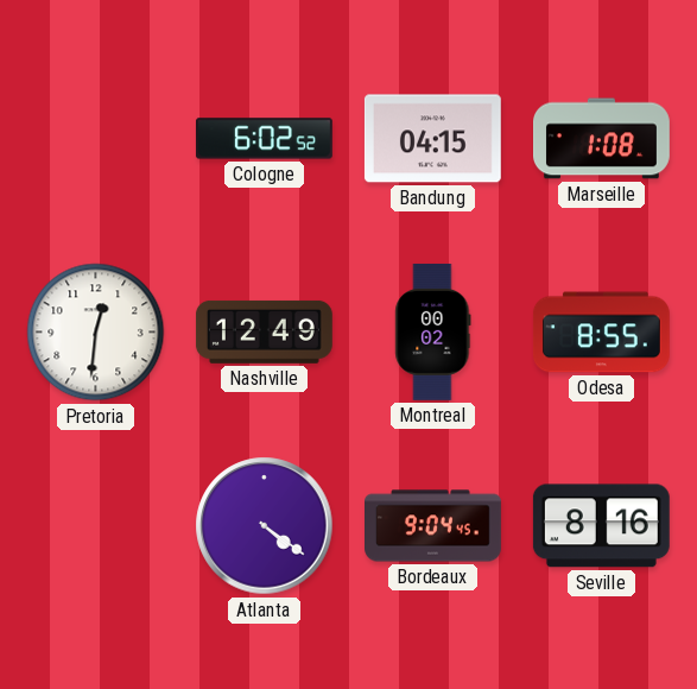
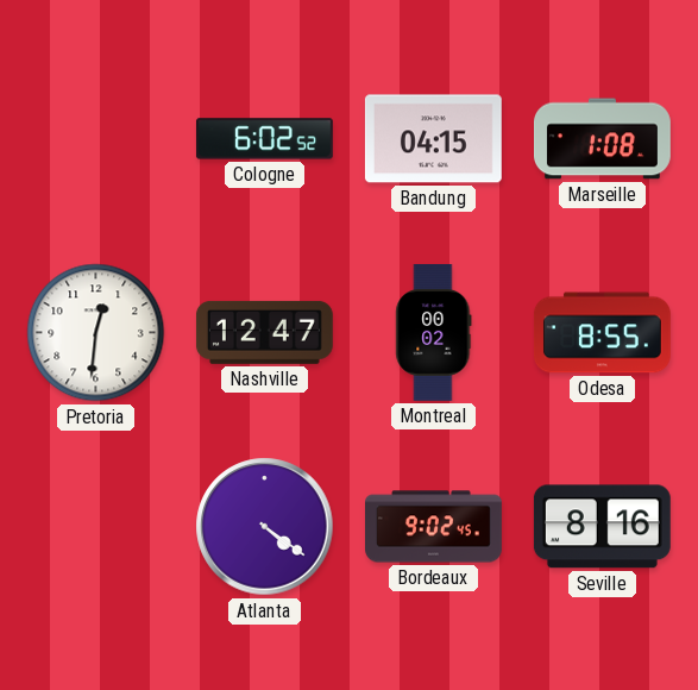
Nashville: 12:49 -> 12:47 (264, 332)
Bordeaux: 9:04 -> 9:02 (434, 527)
